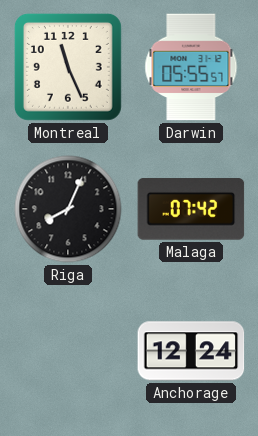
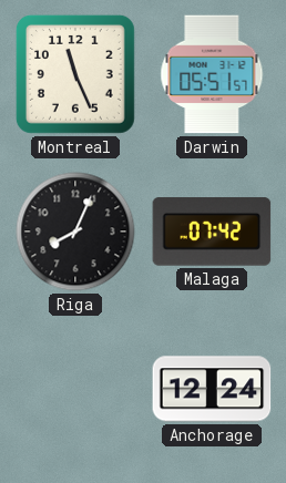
Darwin: 05:55 -> 05:51 (212, 74)
